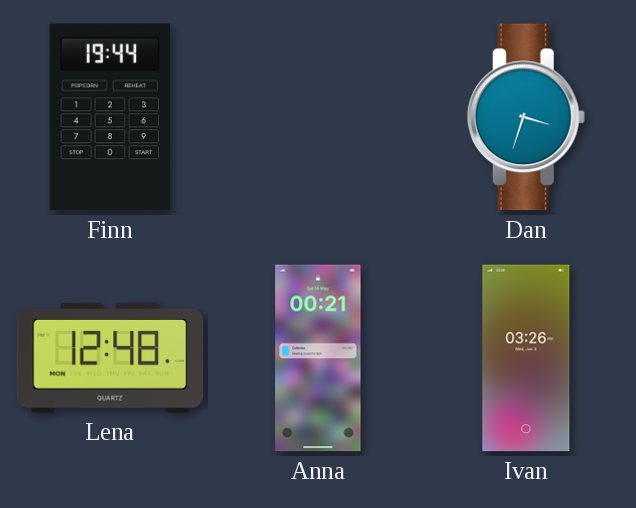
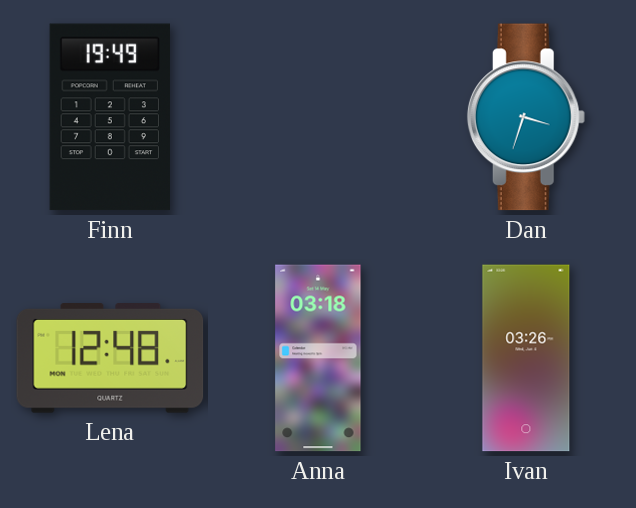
Finn: 19:44 -> 19:49 (110, 117)
Anna: 00:21 -> 03:18 (318, 358)
